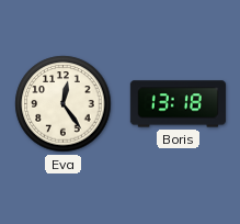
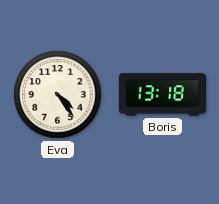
Eva: 12:24 -> 4:24 (58, 95)
